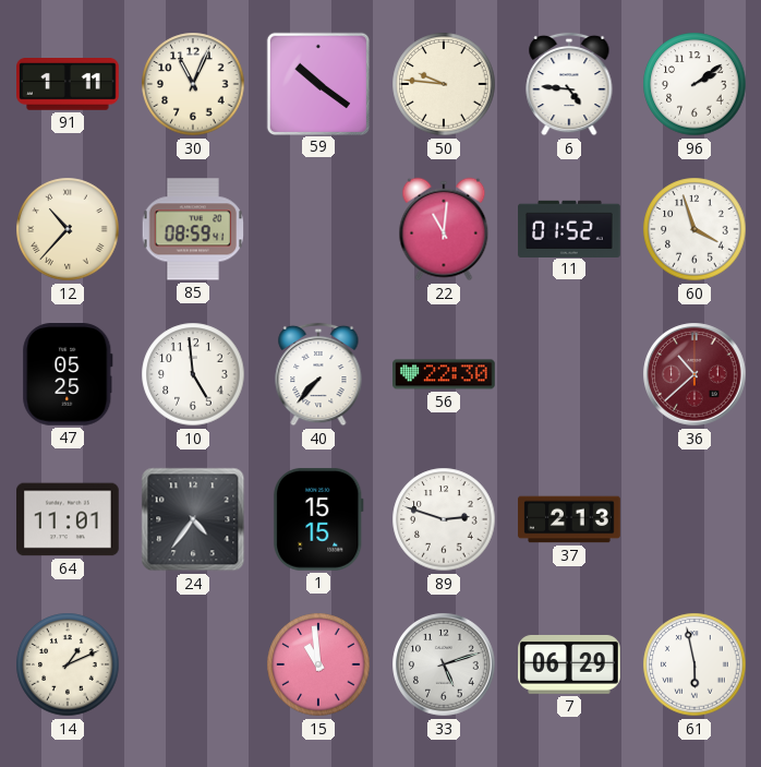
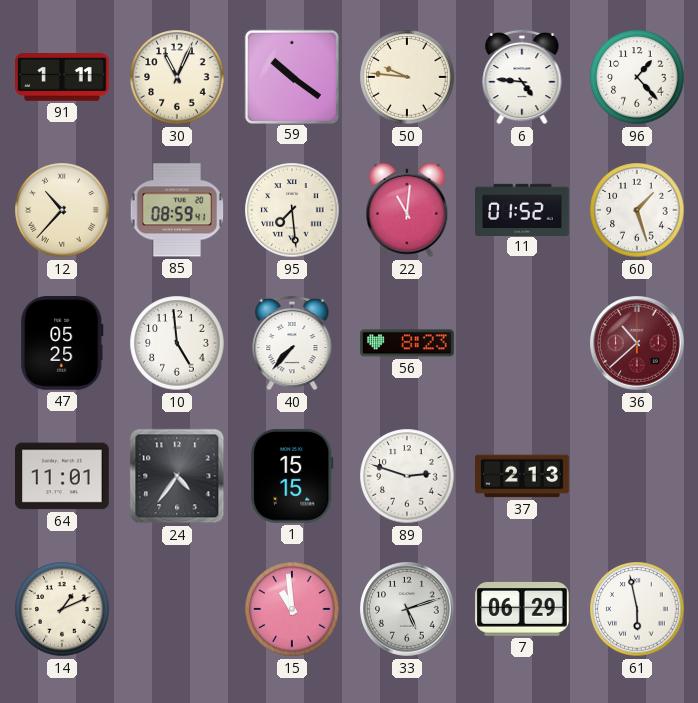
96: 2:09 -> 1:23 (637, 77)
95: none -> 7:29 (292, 210)
60: 3:57 -> 1:27 (637, 210)
56: 22:30 -> 8:23 (408, 343)
